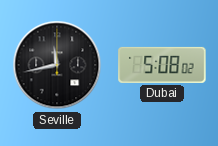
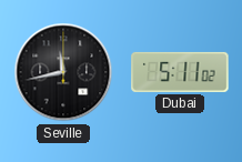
Dubai: 5:08 -> 5:11 (180, 72)
